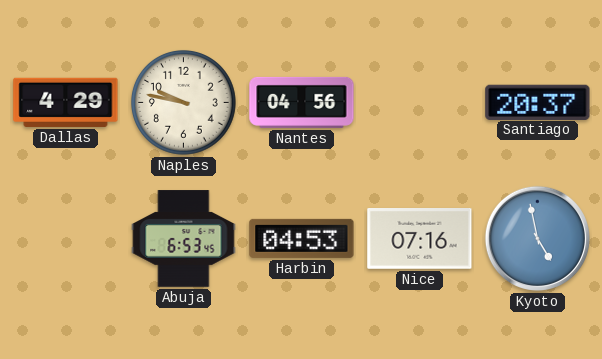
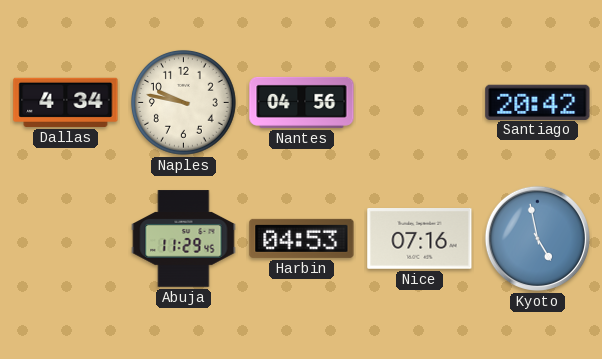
Dallas: 4:29 -> 4:34 (66, 102)
Santiago: 20:37 -> 20:42 (538, 102)
Abuja: 6:53 -> 11:29 (184, 239)
